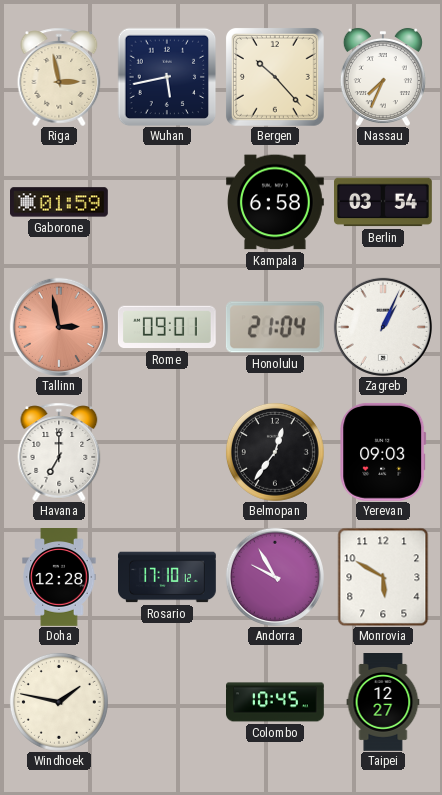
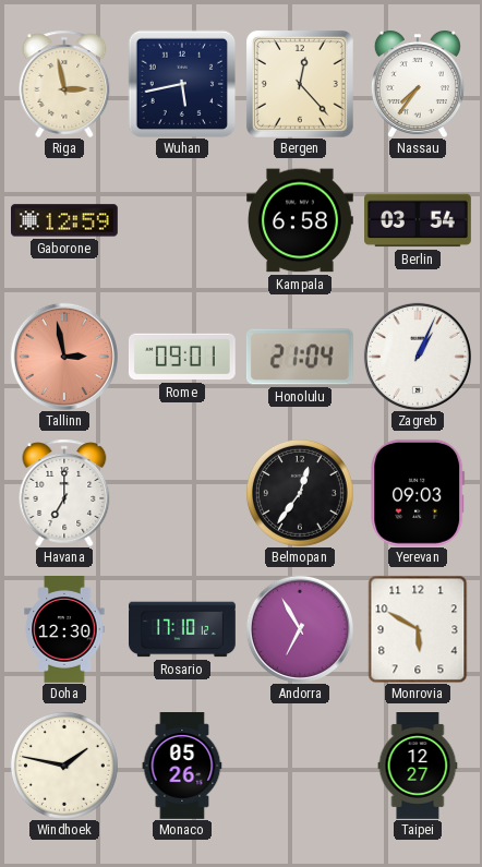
Bergen: 10:23 -> 12:23 (300, 84)
Nassau: 7:34 -> 7:36 (418, 84)
Gaborone: 01:59 -> 12:59 (65, 220)
Doha: 12:28 -> 12:30 (64, 630)
Andorra: 9:55 -> 6:55 (300, 629)
Monaco: none -> 05:26 (182, 767)
Colombo: 10:45 -> none (276, 702)
